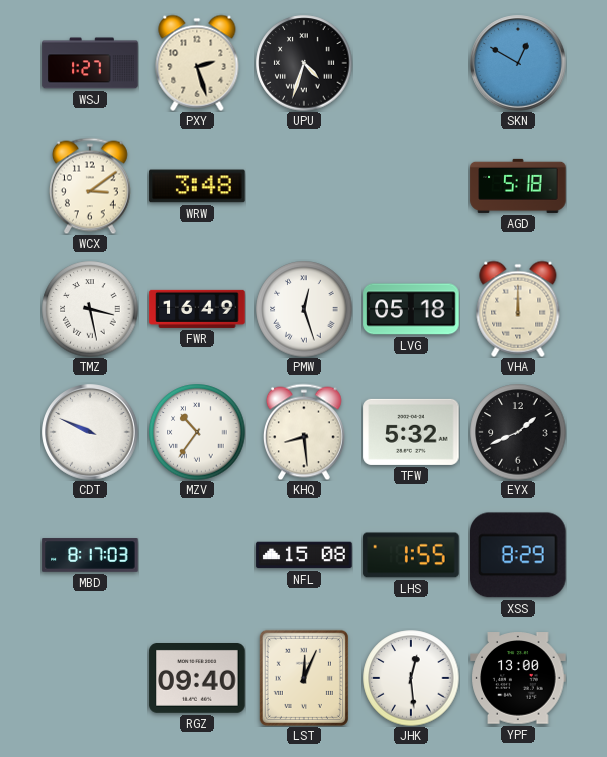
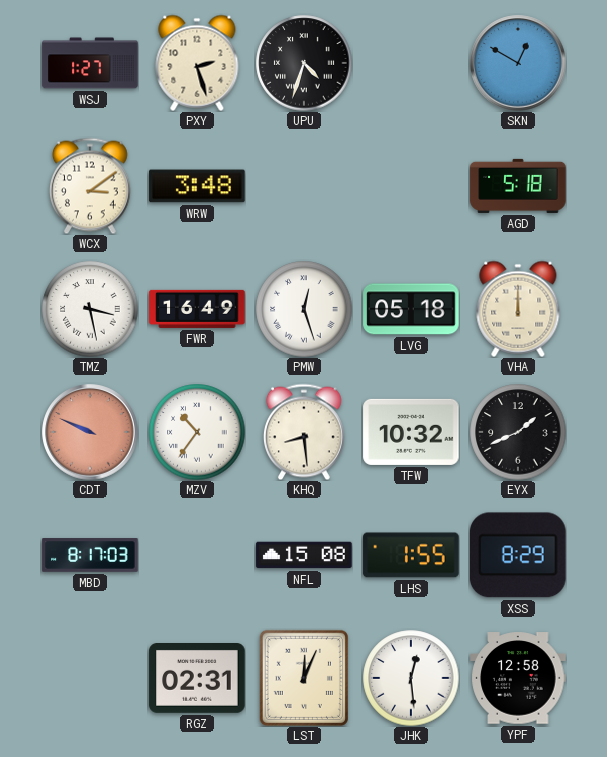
CDT dial: white -> salmon (90, 432)
TFW: 5:32 -> 10:32 (411, 432)
RGZ: 09:40 -> 02:31 (197, 679)
YPF: 13:00 -> 12:58 (518, 678)
